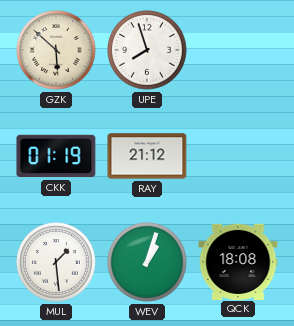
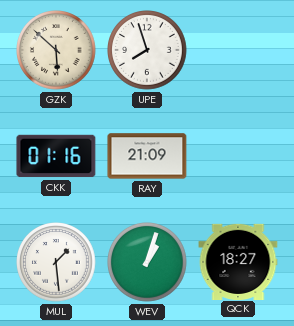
CKK: 01:19 -> 01:16 (56, 156)
RAY: 21:12 -> 21:09 (147, 156)
QCK: 18:08 -> 18:27 (238, 261)
